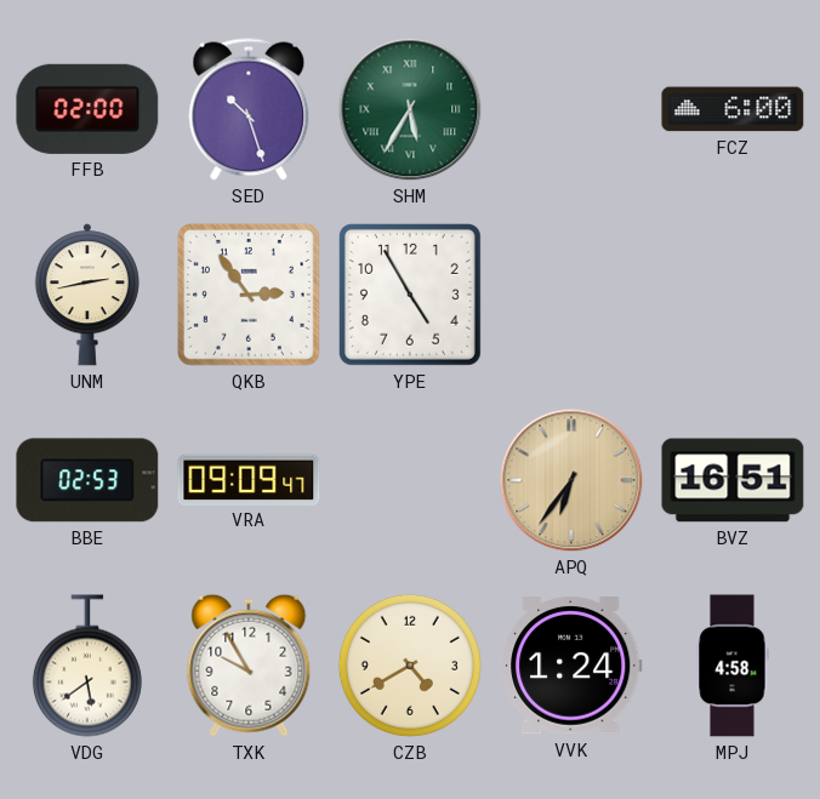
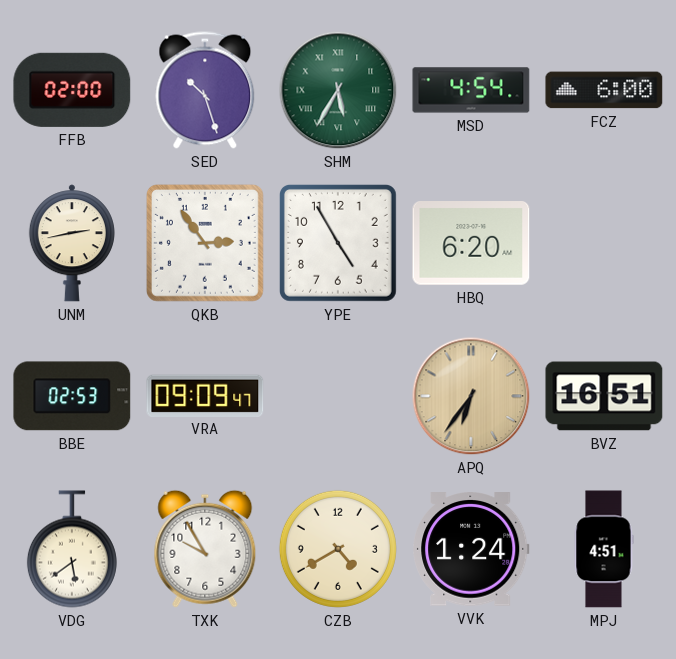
MSD: none -> 4:54 (471, 90)
HBQ: none -> 6:20 (471, 244)
MPJ: 4:58 -> 4:51 (604, 549)
